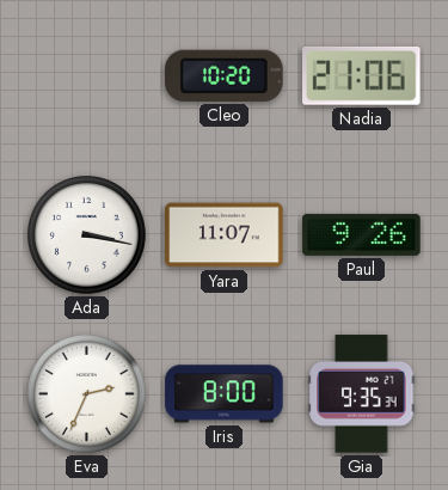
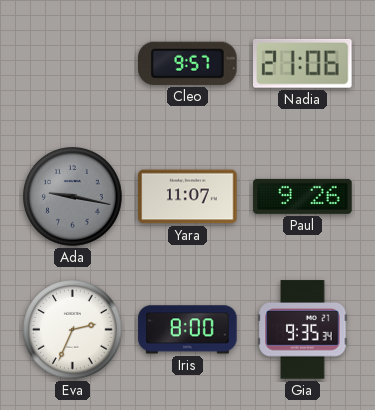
Cleo: 10:20 -> 9:57 (188, 63)
Ada: 3:17 -> 9:17 (73, 197)
Ada dial: white -> grey (73, 197)
